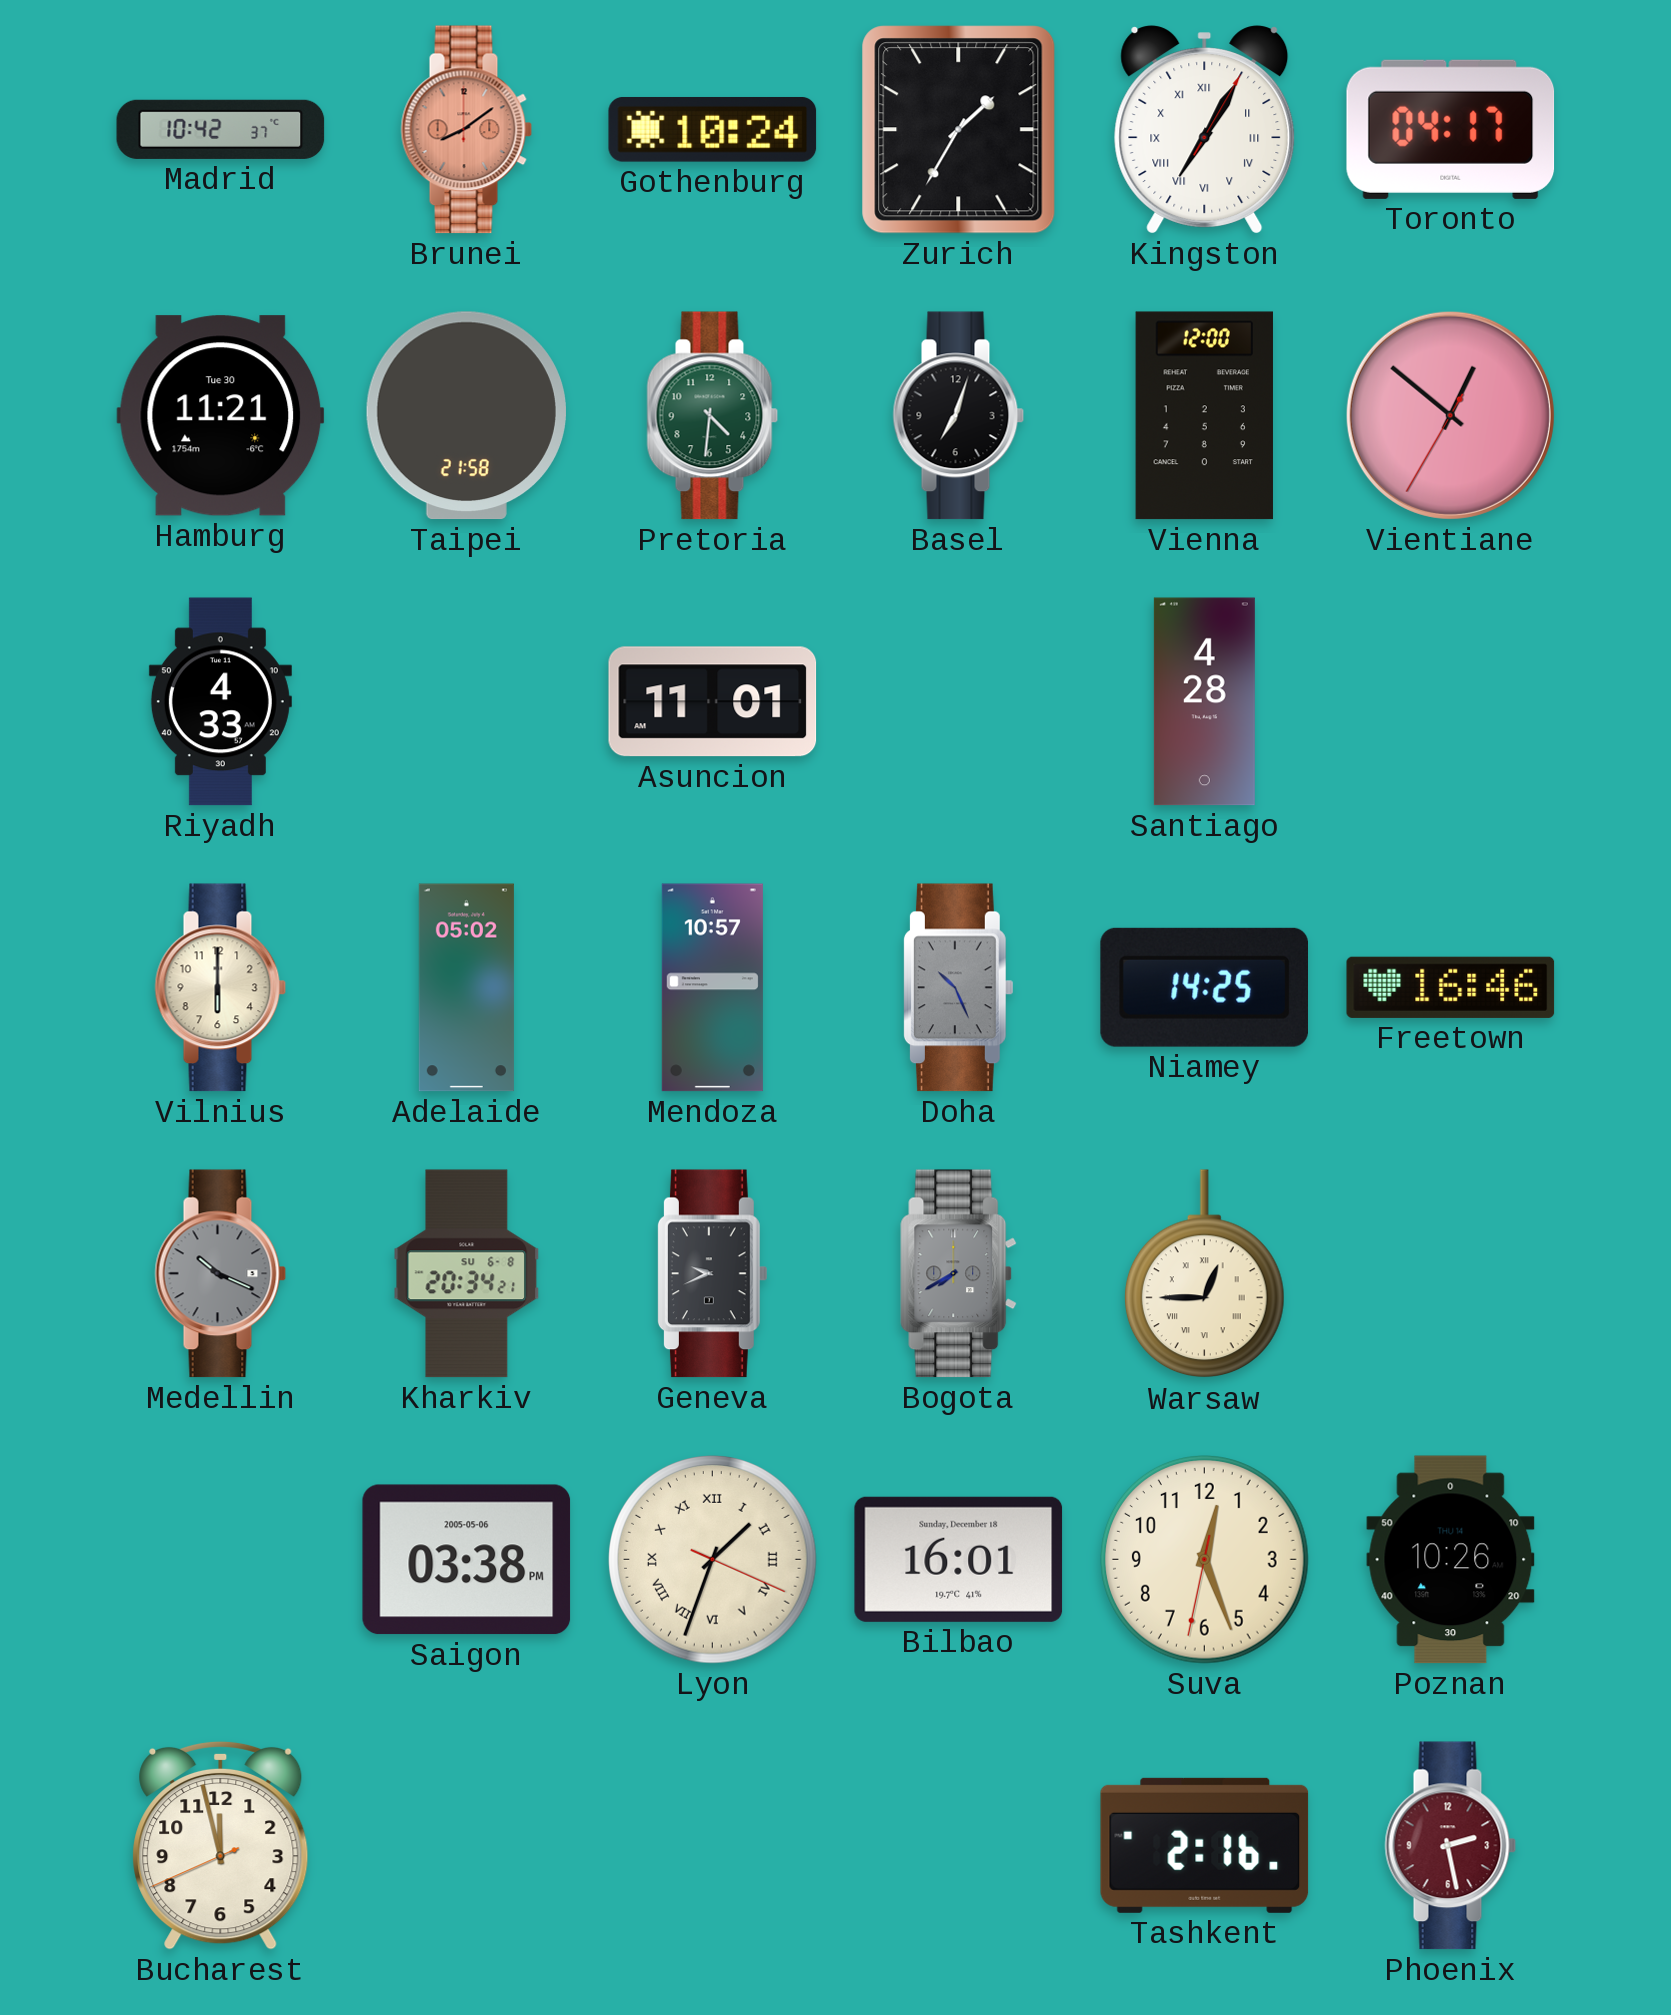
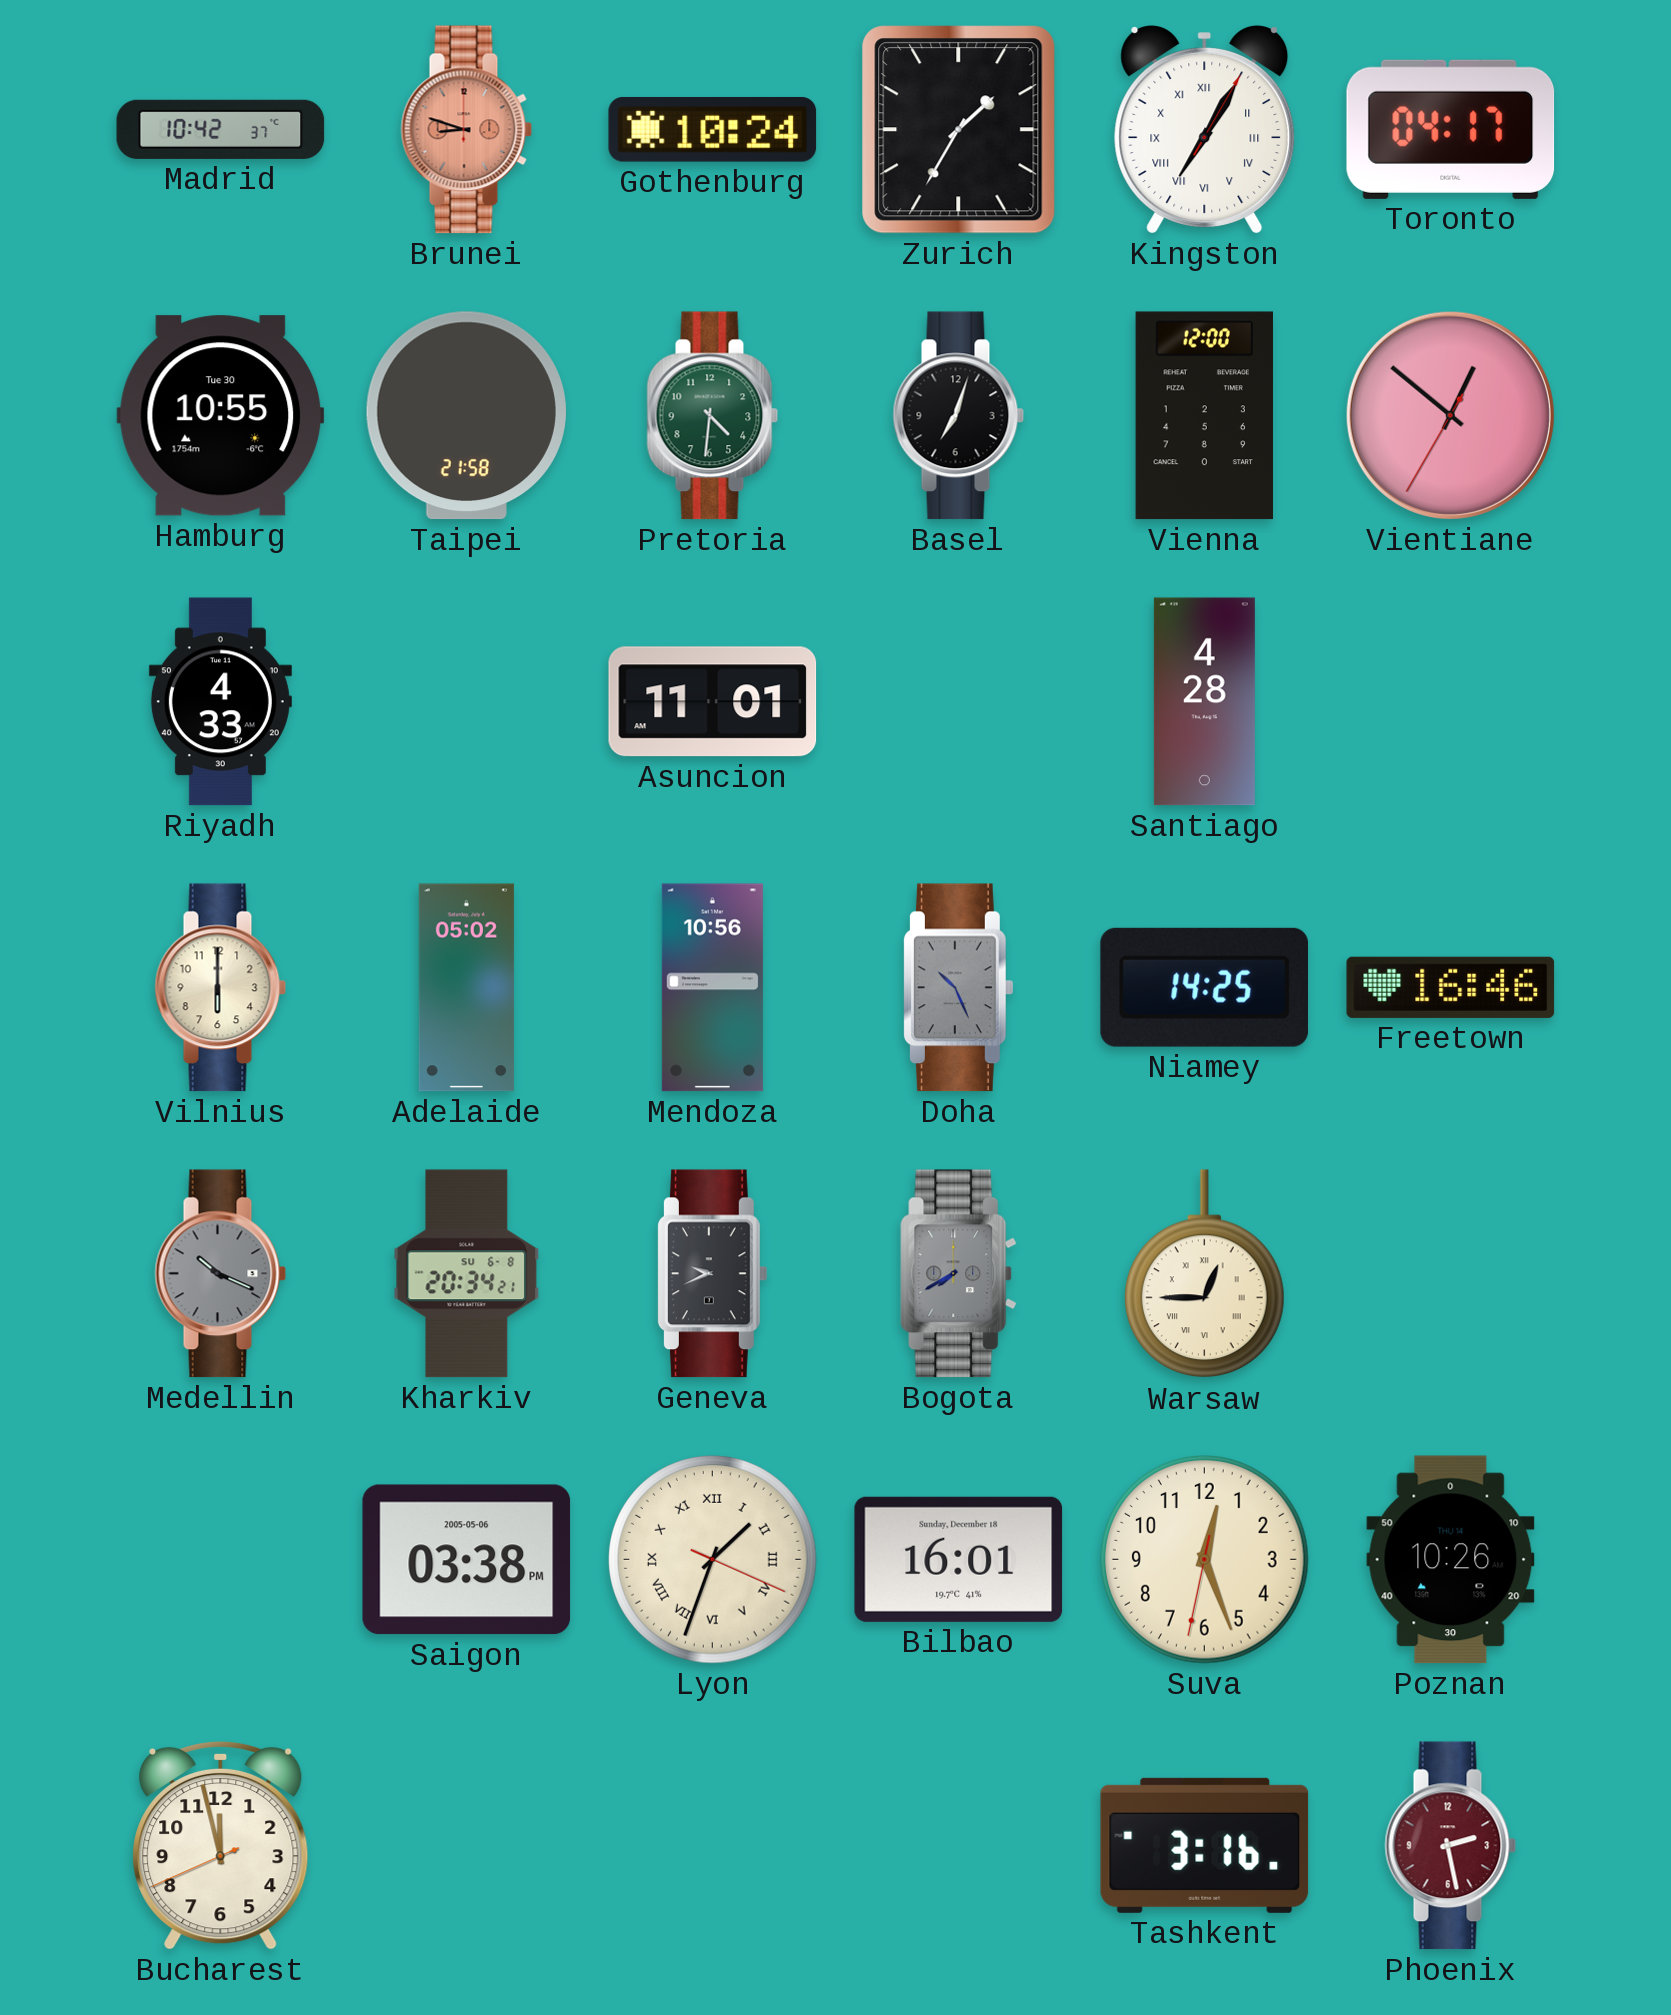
Brunei: 8:09 -> 8:48 (467, 130)
Hamburg: 11:21 -> 10:55 (221, 416)
Mendoza: 10:57 -> 10:56 (712, 988)
Tashkent: 2:16 -> 3:16 (1205, 1845)
